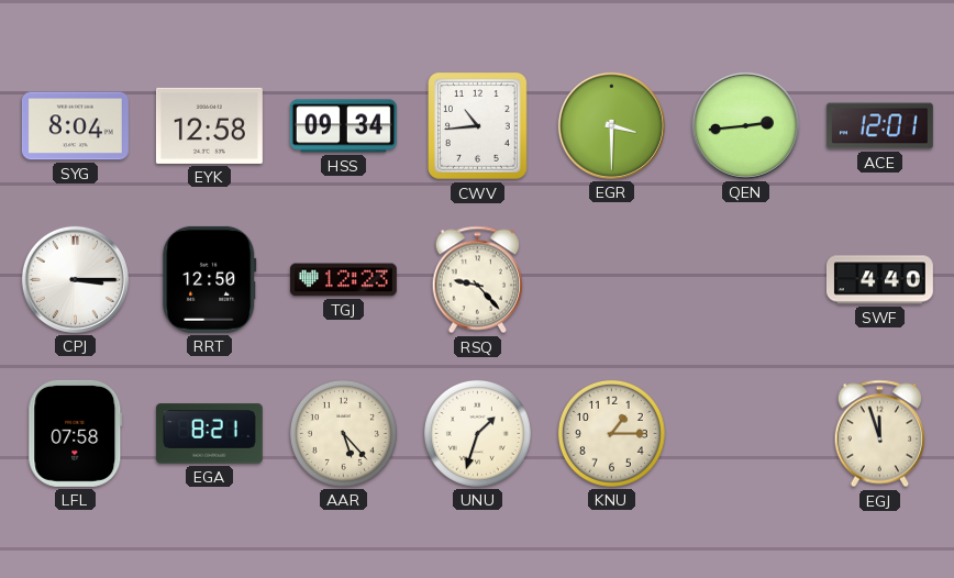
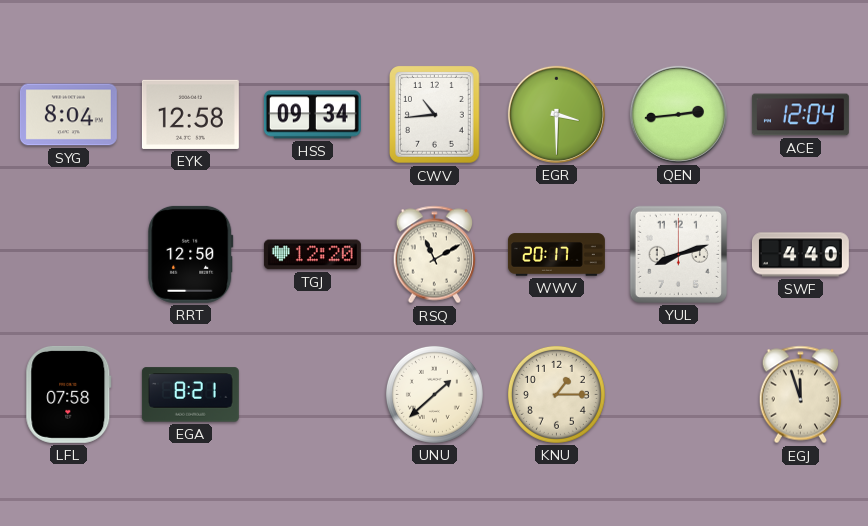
ACE: 12:01 -> 12:04 (800, 115)
CPJ: 3:15 -> none (75, 279)
TGJ: 12:23 -> 12:20 (312, 255)
RSQ: 9:23 -> 11:10 (435, 255)
WWV: none -> 20:17 (556, 255)
YUL: none -> 8:12 (678, 254)
AAR: 5:23 -> none (343, 433)
UNU: 1:33 -> 1:38 (434, 394)
